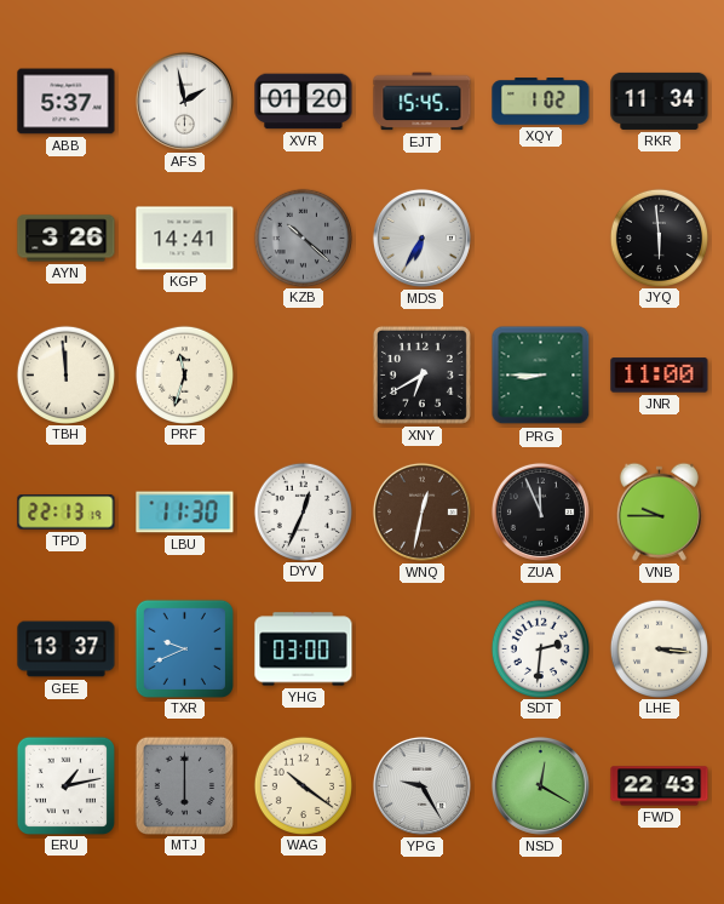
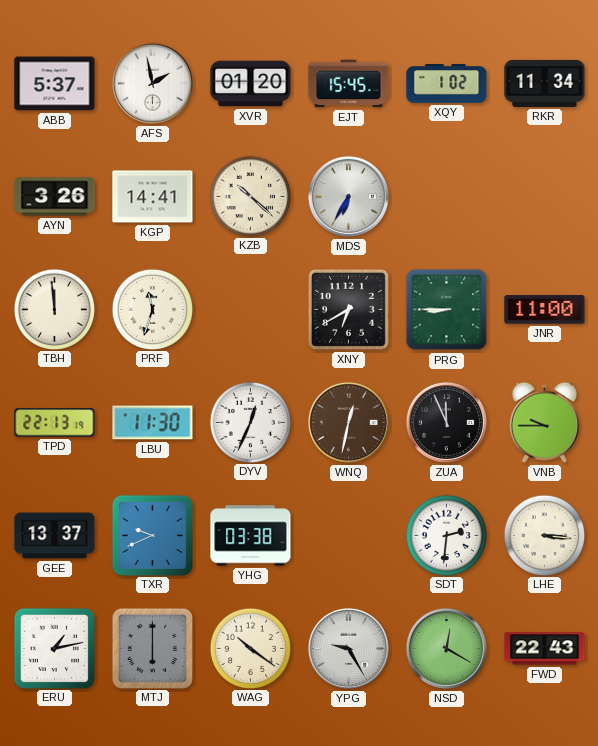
KZB dial: grey -> cream (250, 196)
JYQ: 5:59 -> none (659, 238)
YHG: 03:00 -> 03:38 (251, 536)
